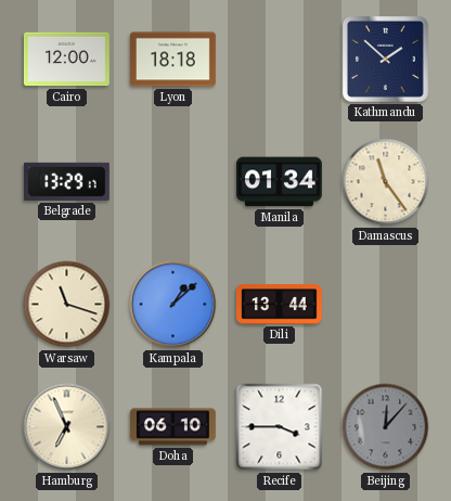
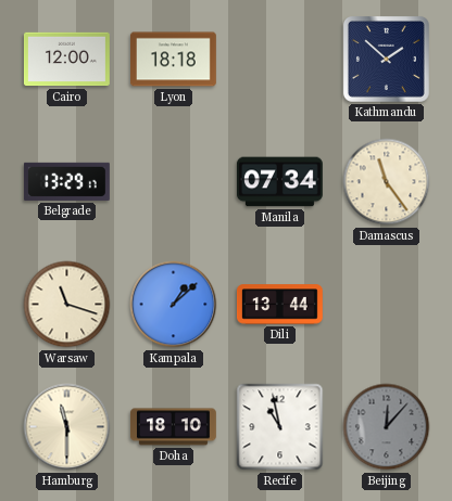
Manila: 01:34 -> 07:34 (280, 182)
Hamburg: 6:56 -> 11:30 (67, 427)
Doha: 06:10 -> 18:10 (174, 427)
Recife: 3:45 -> 10:58 (280, 427)
